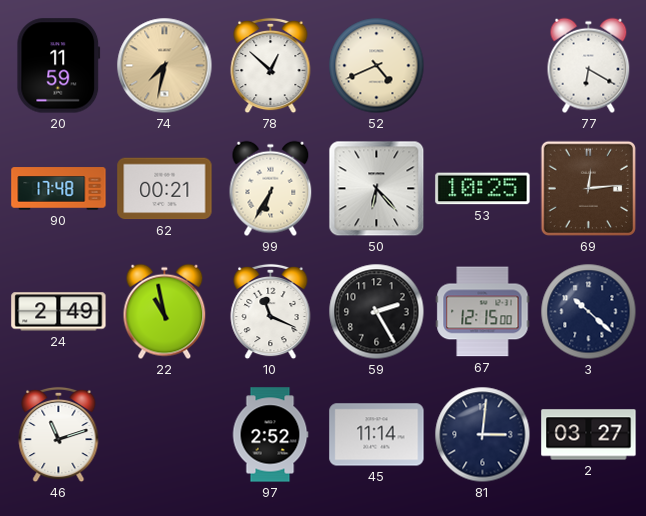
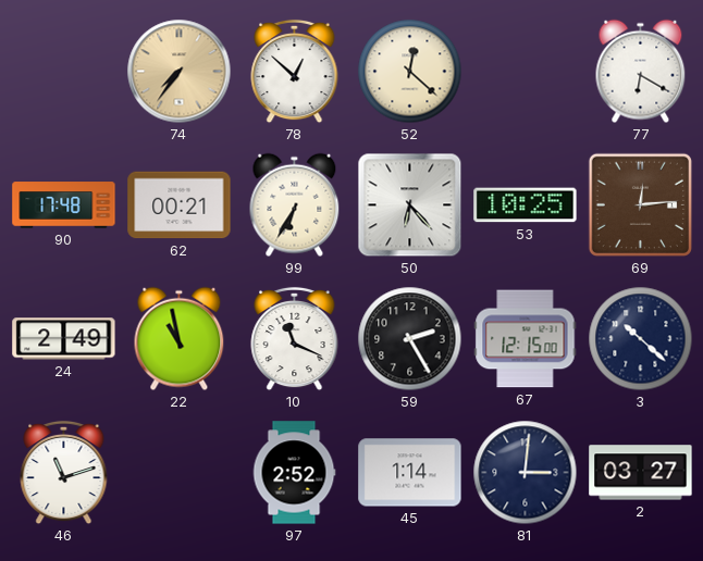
20: 11:59 -> none (59, 66)
74: 7:32 -> 7:36 (180, 72)
52: 4:41 -> 12:22 (410, 72)
45: 11:14 -> 1:14 (410, 473)
